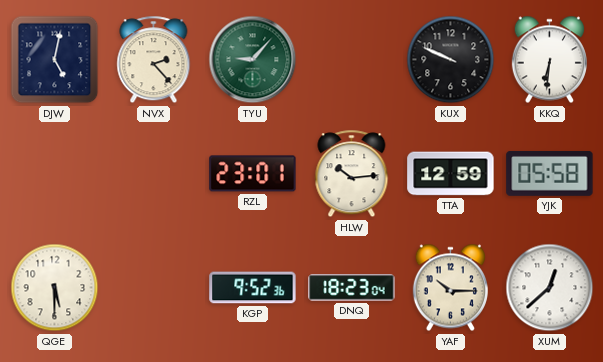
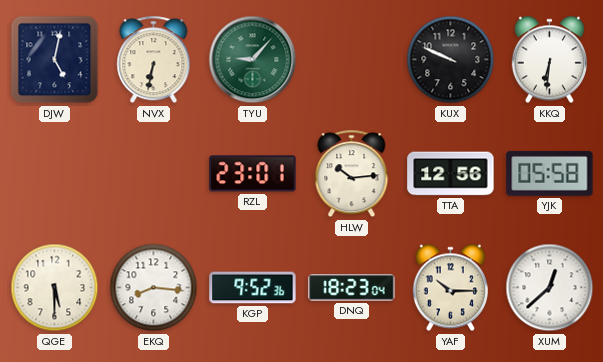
NVX: 2:23 -> 6:32 (154, 60)
TTA: 12:59 -> 12:56 (451, 174)
EKQ: none -> 8:16 (154, 288)
